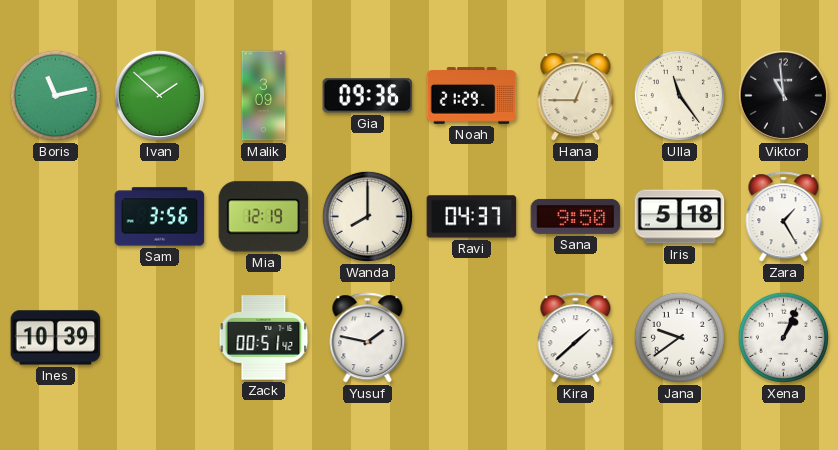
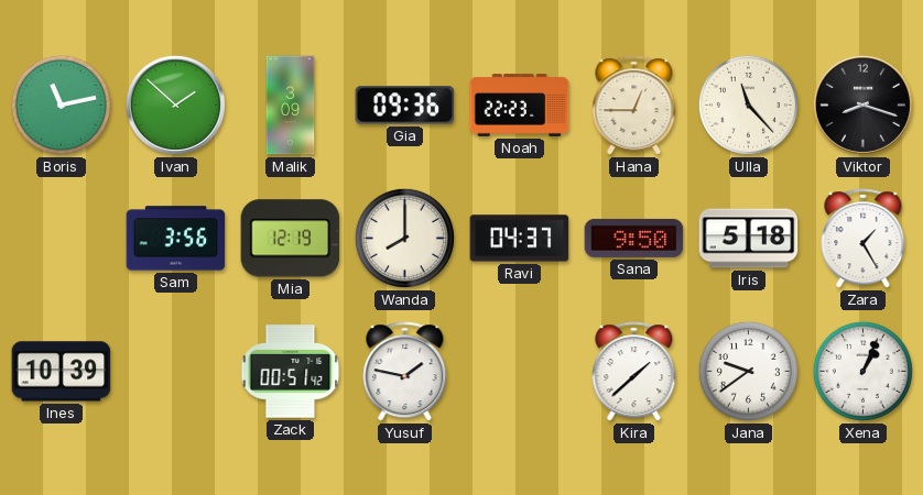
Noah: 21:29 -> 22:23 (520, 106)
Ulla: 11:24 -> 11:23 (748, 105)
Viktor: 10:59 -> 8:18 (862, 105)
